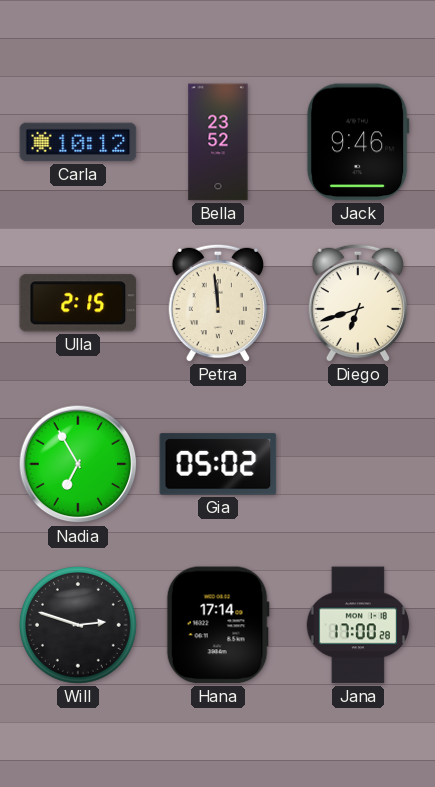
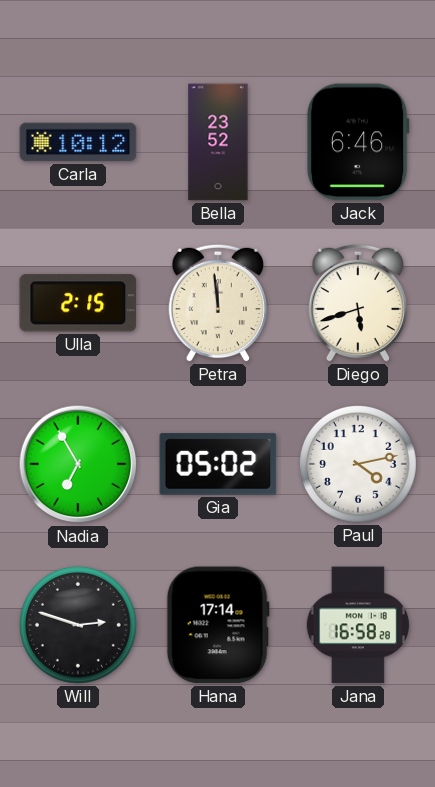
Jack: 9:46 -> 6:46 (358, 142)
Diego: 6:42 -> 5:42 (357, 303)
Paul: none -> 4:13 (359, 465)
Jana: 17:00 -> 16:58 (357, 625)
